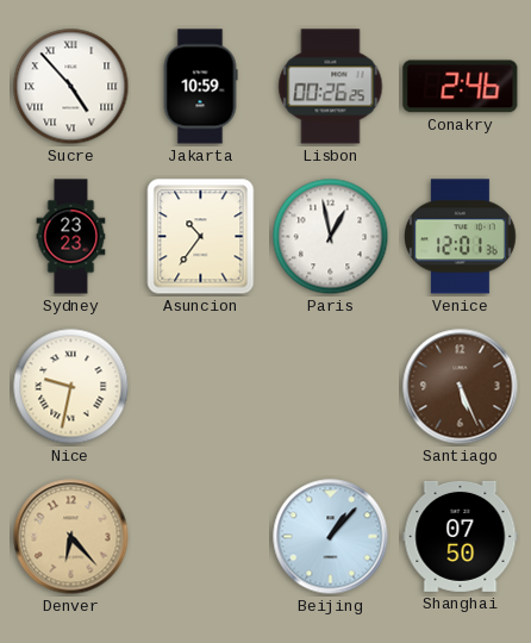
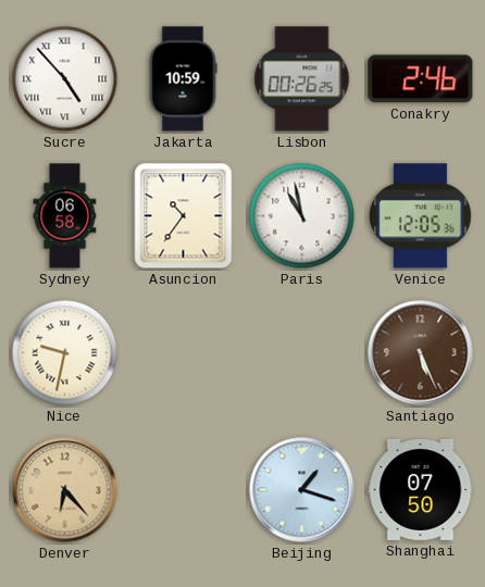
Sydney: 23:23 -> 06:58 (65, 216)
Paris: 12:58 -> 10:58 (302, 216)
Venice: 12:01 -> 12:05 (420, 216)
Beijing: 1:07 -> 1:18 (302, 490)
